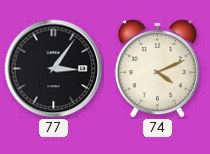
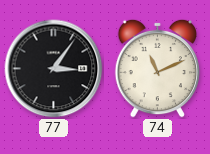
74: 4:11 -> 11:11 (157, 68)
